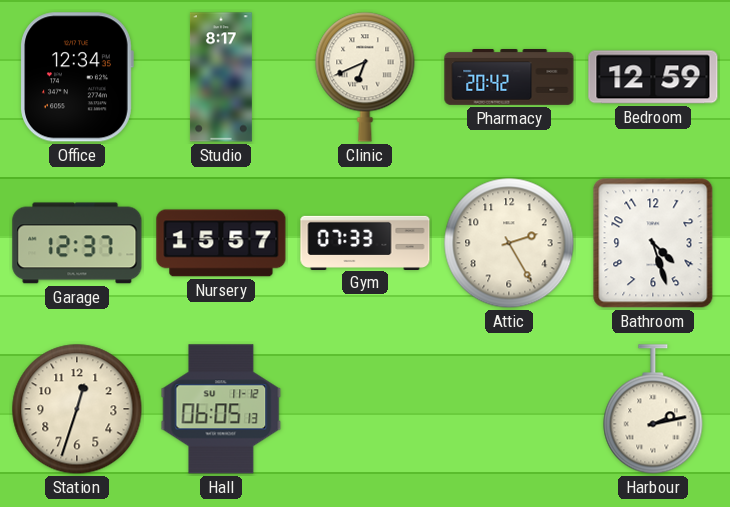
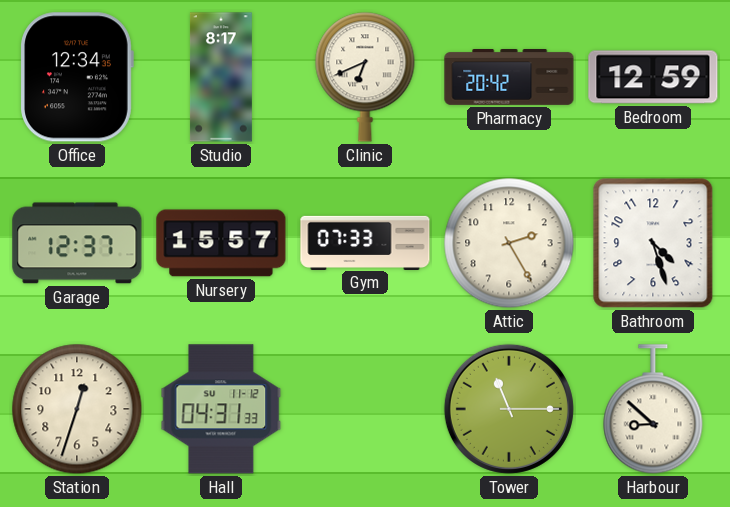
Hall: 06:05 -> 04:31 (221, 409)
Tower: none -> 11:15 (509, 409)
Harbour: 2:13 -> 8:52 (653, 409)
